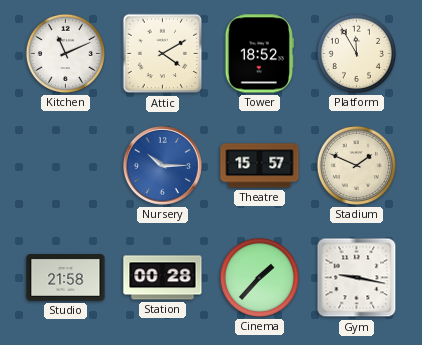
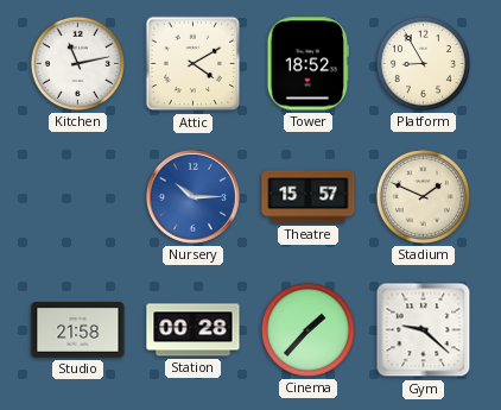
Kitchen: 11:11 -> 11:13 (77, 63)
Platform: 11:55 -> 8:55 (423, 63)
Gym: 9:17 -> 9:22 (424, 330)
